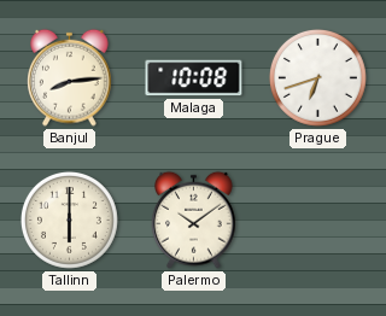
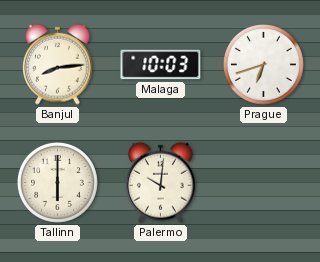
Malaga: 10:08 -> 10:03 (161, 65)
Palermo: 10:09 -> 10:01 (161, 182)
